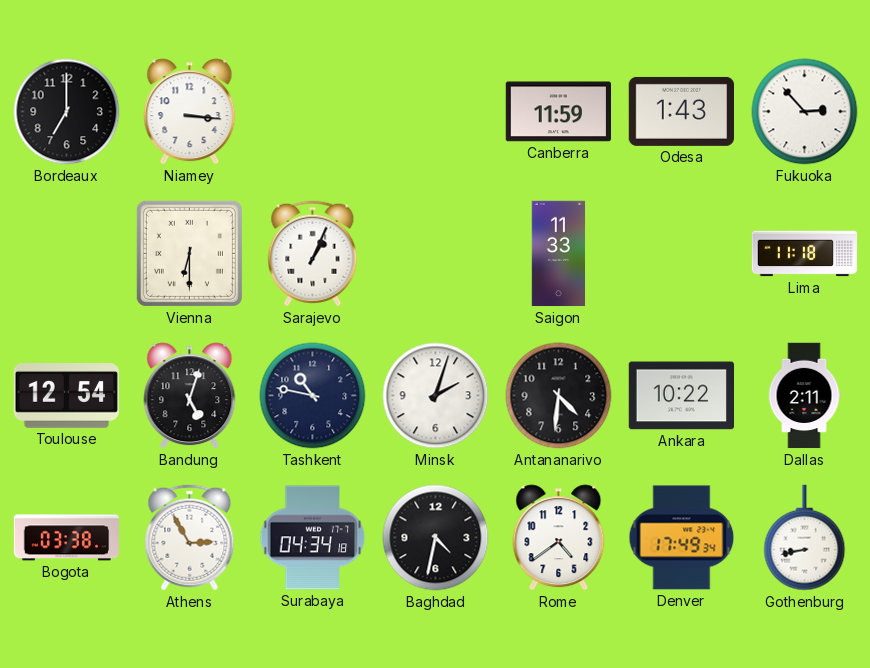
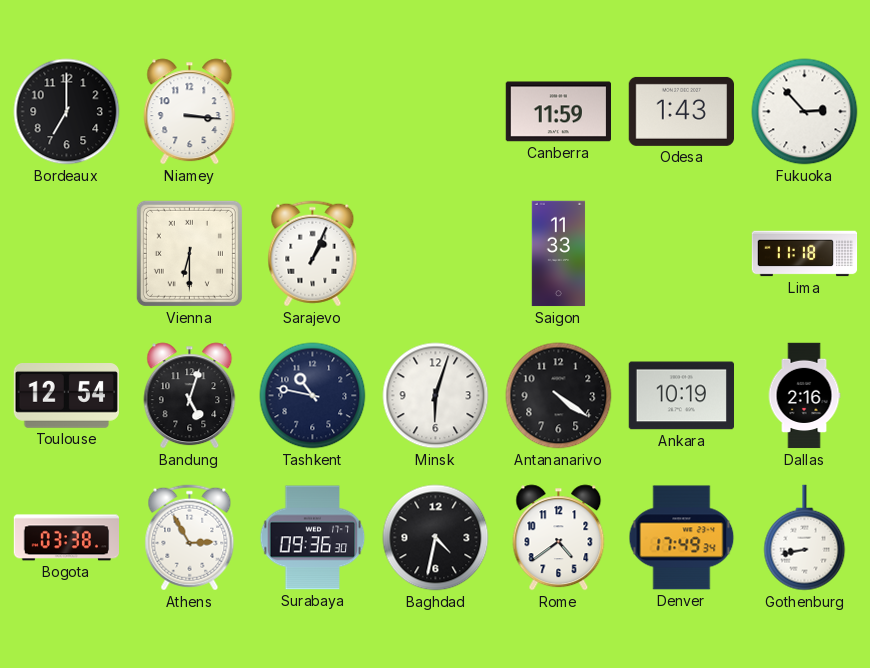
Minsk: 2:03 -> 6:03 (436, 396)
Antananarivo: 4:31 -> 4:21 (559, 396)
Ankara: 10:22 -> 10:19 (681, 396)
Dallas: 2:11 -> 2:16 (804, 396)
Surabaya: 04:34 -> 09:36 (313, 538)
